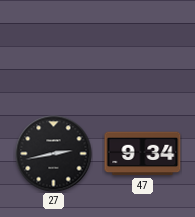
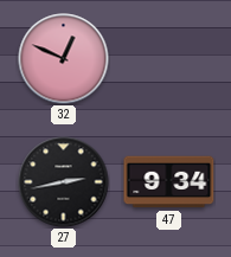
32: none -> 12:49 (64, 59)
